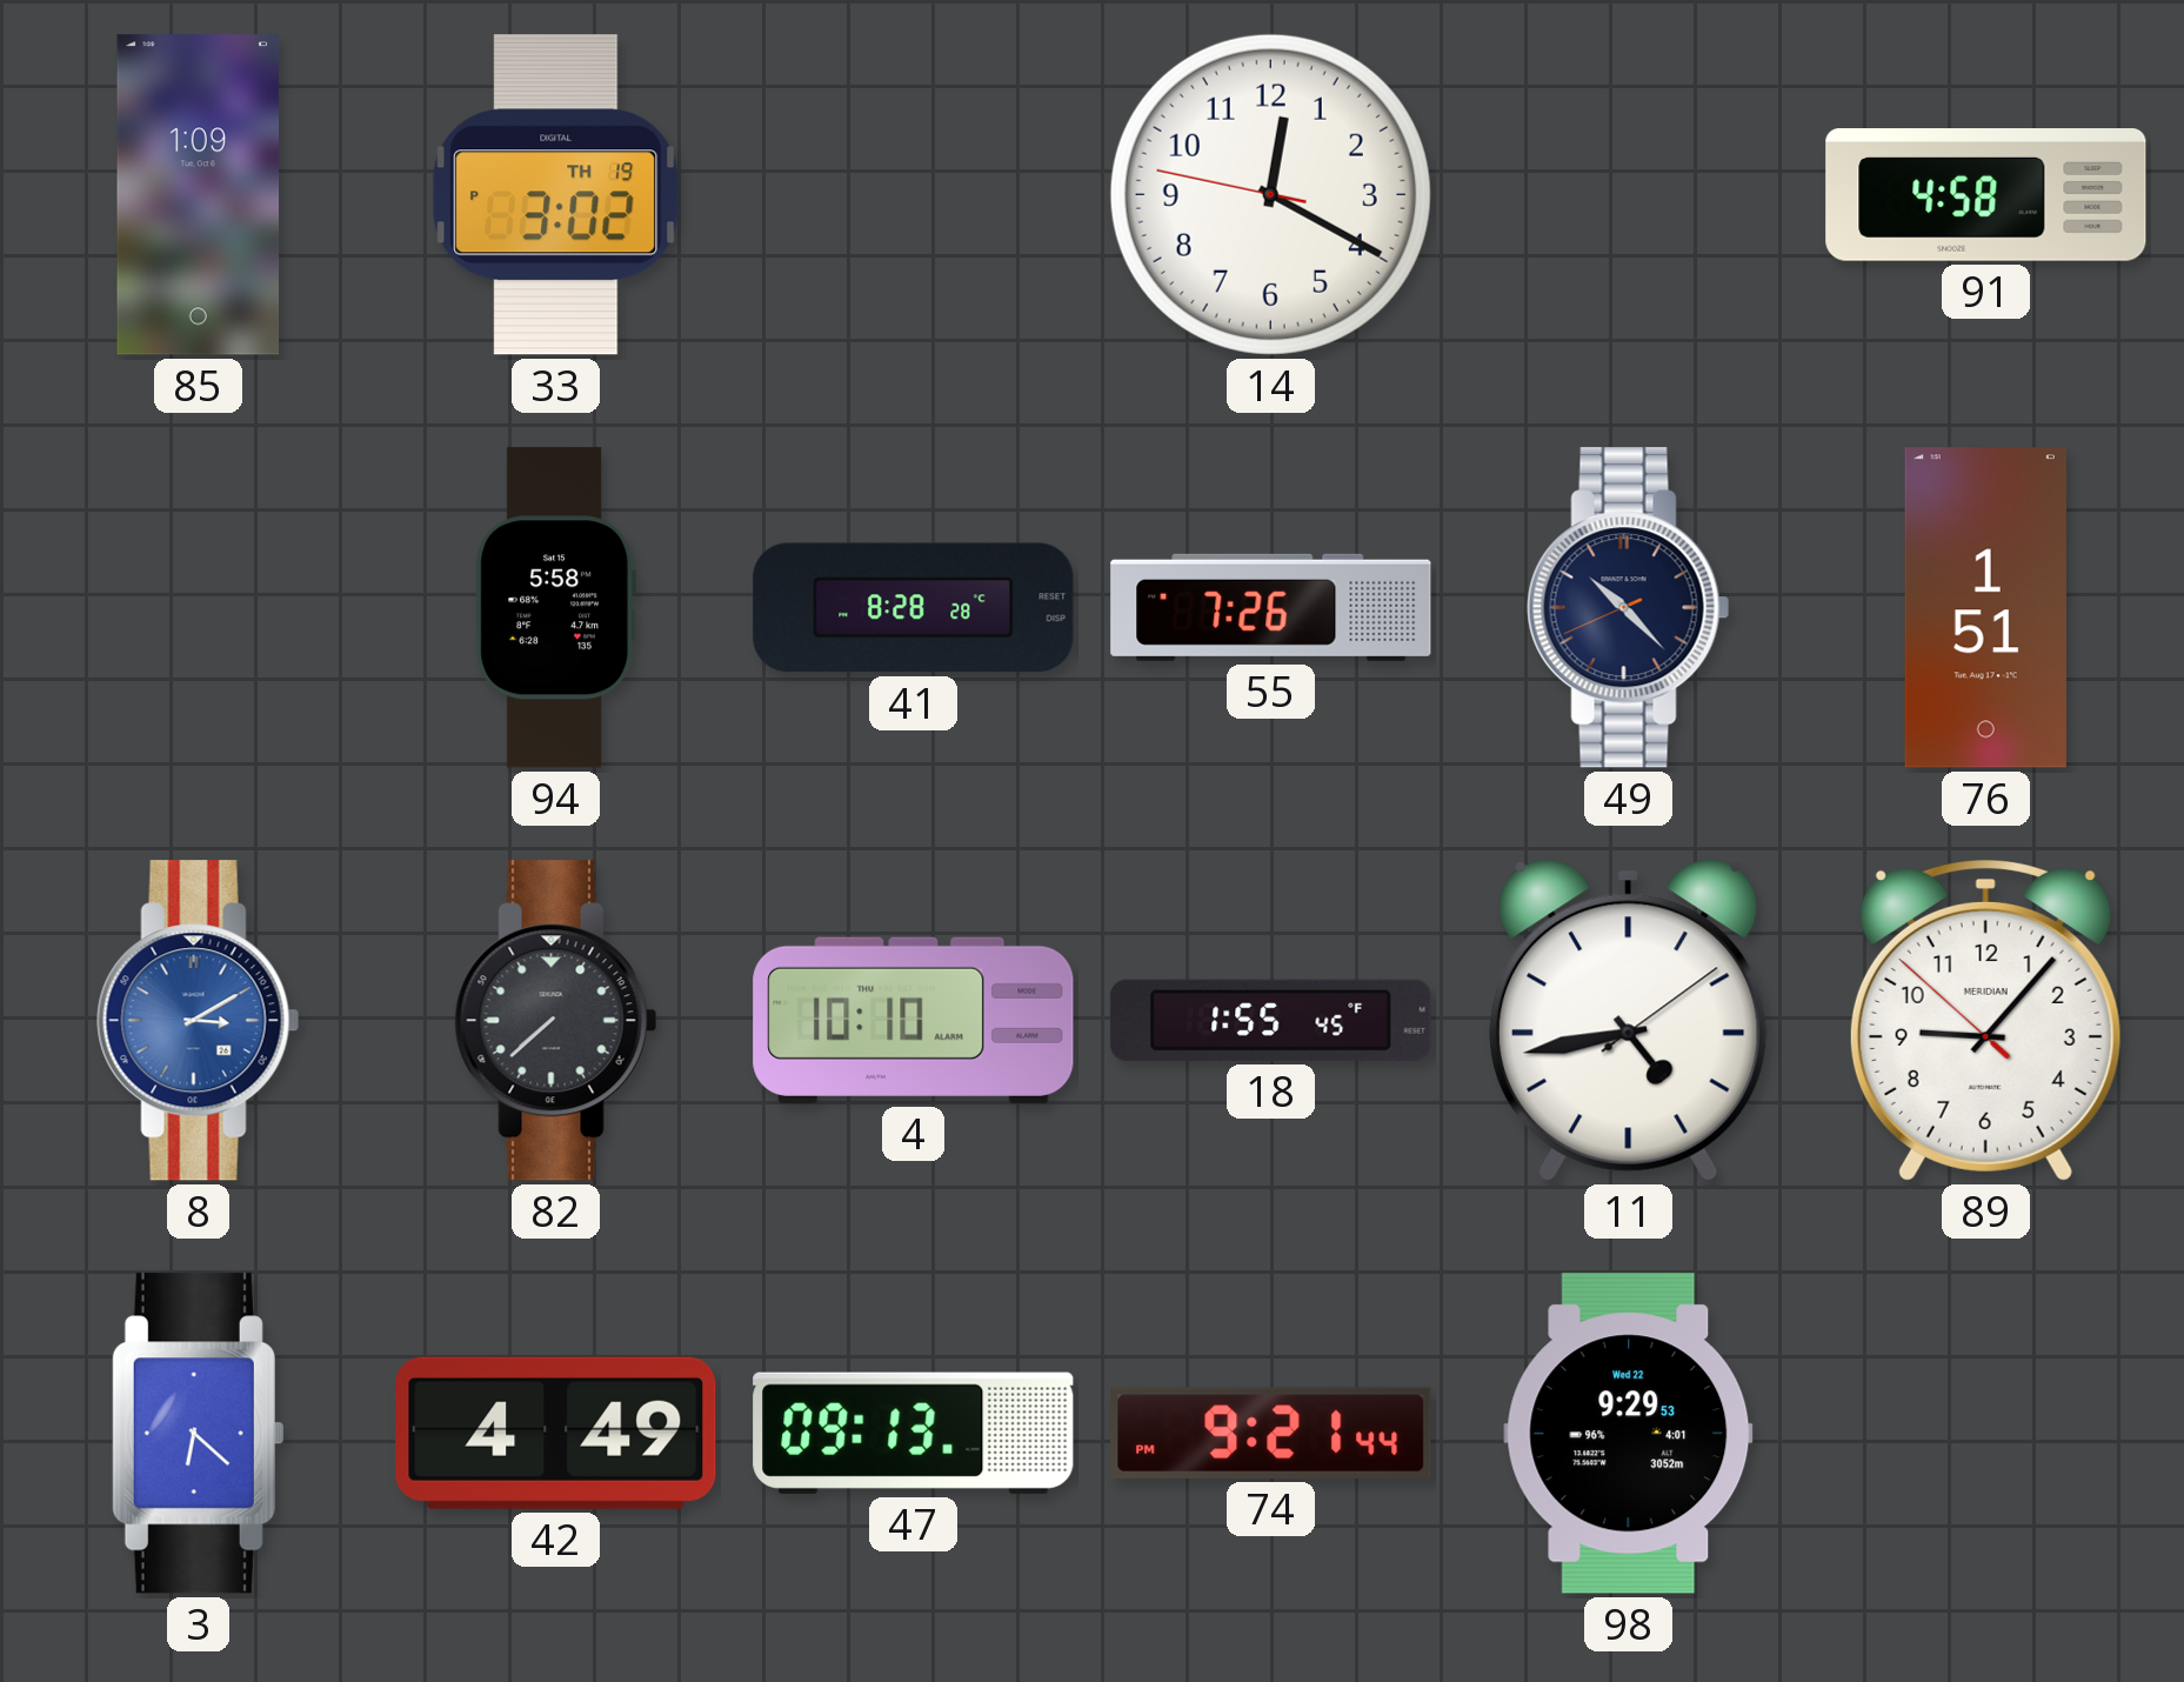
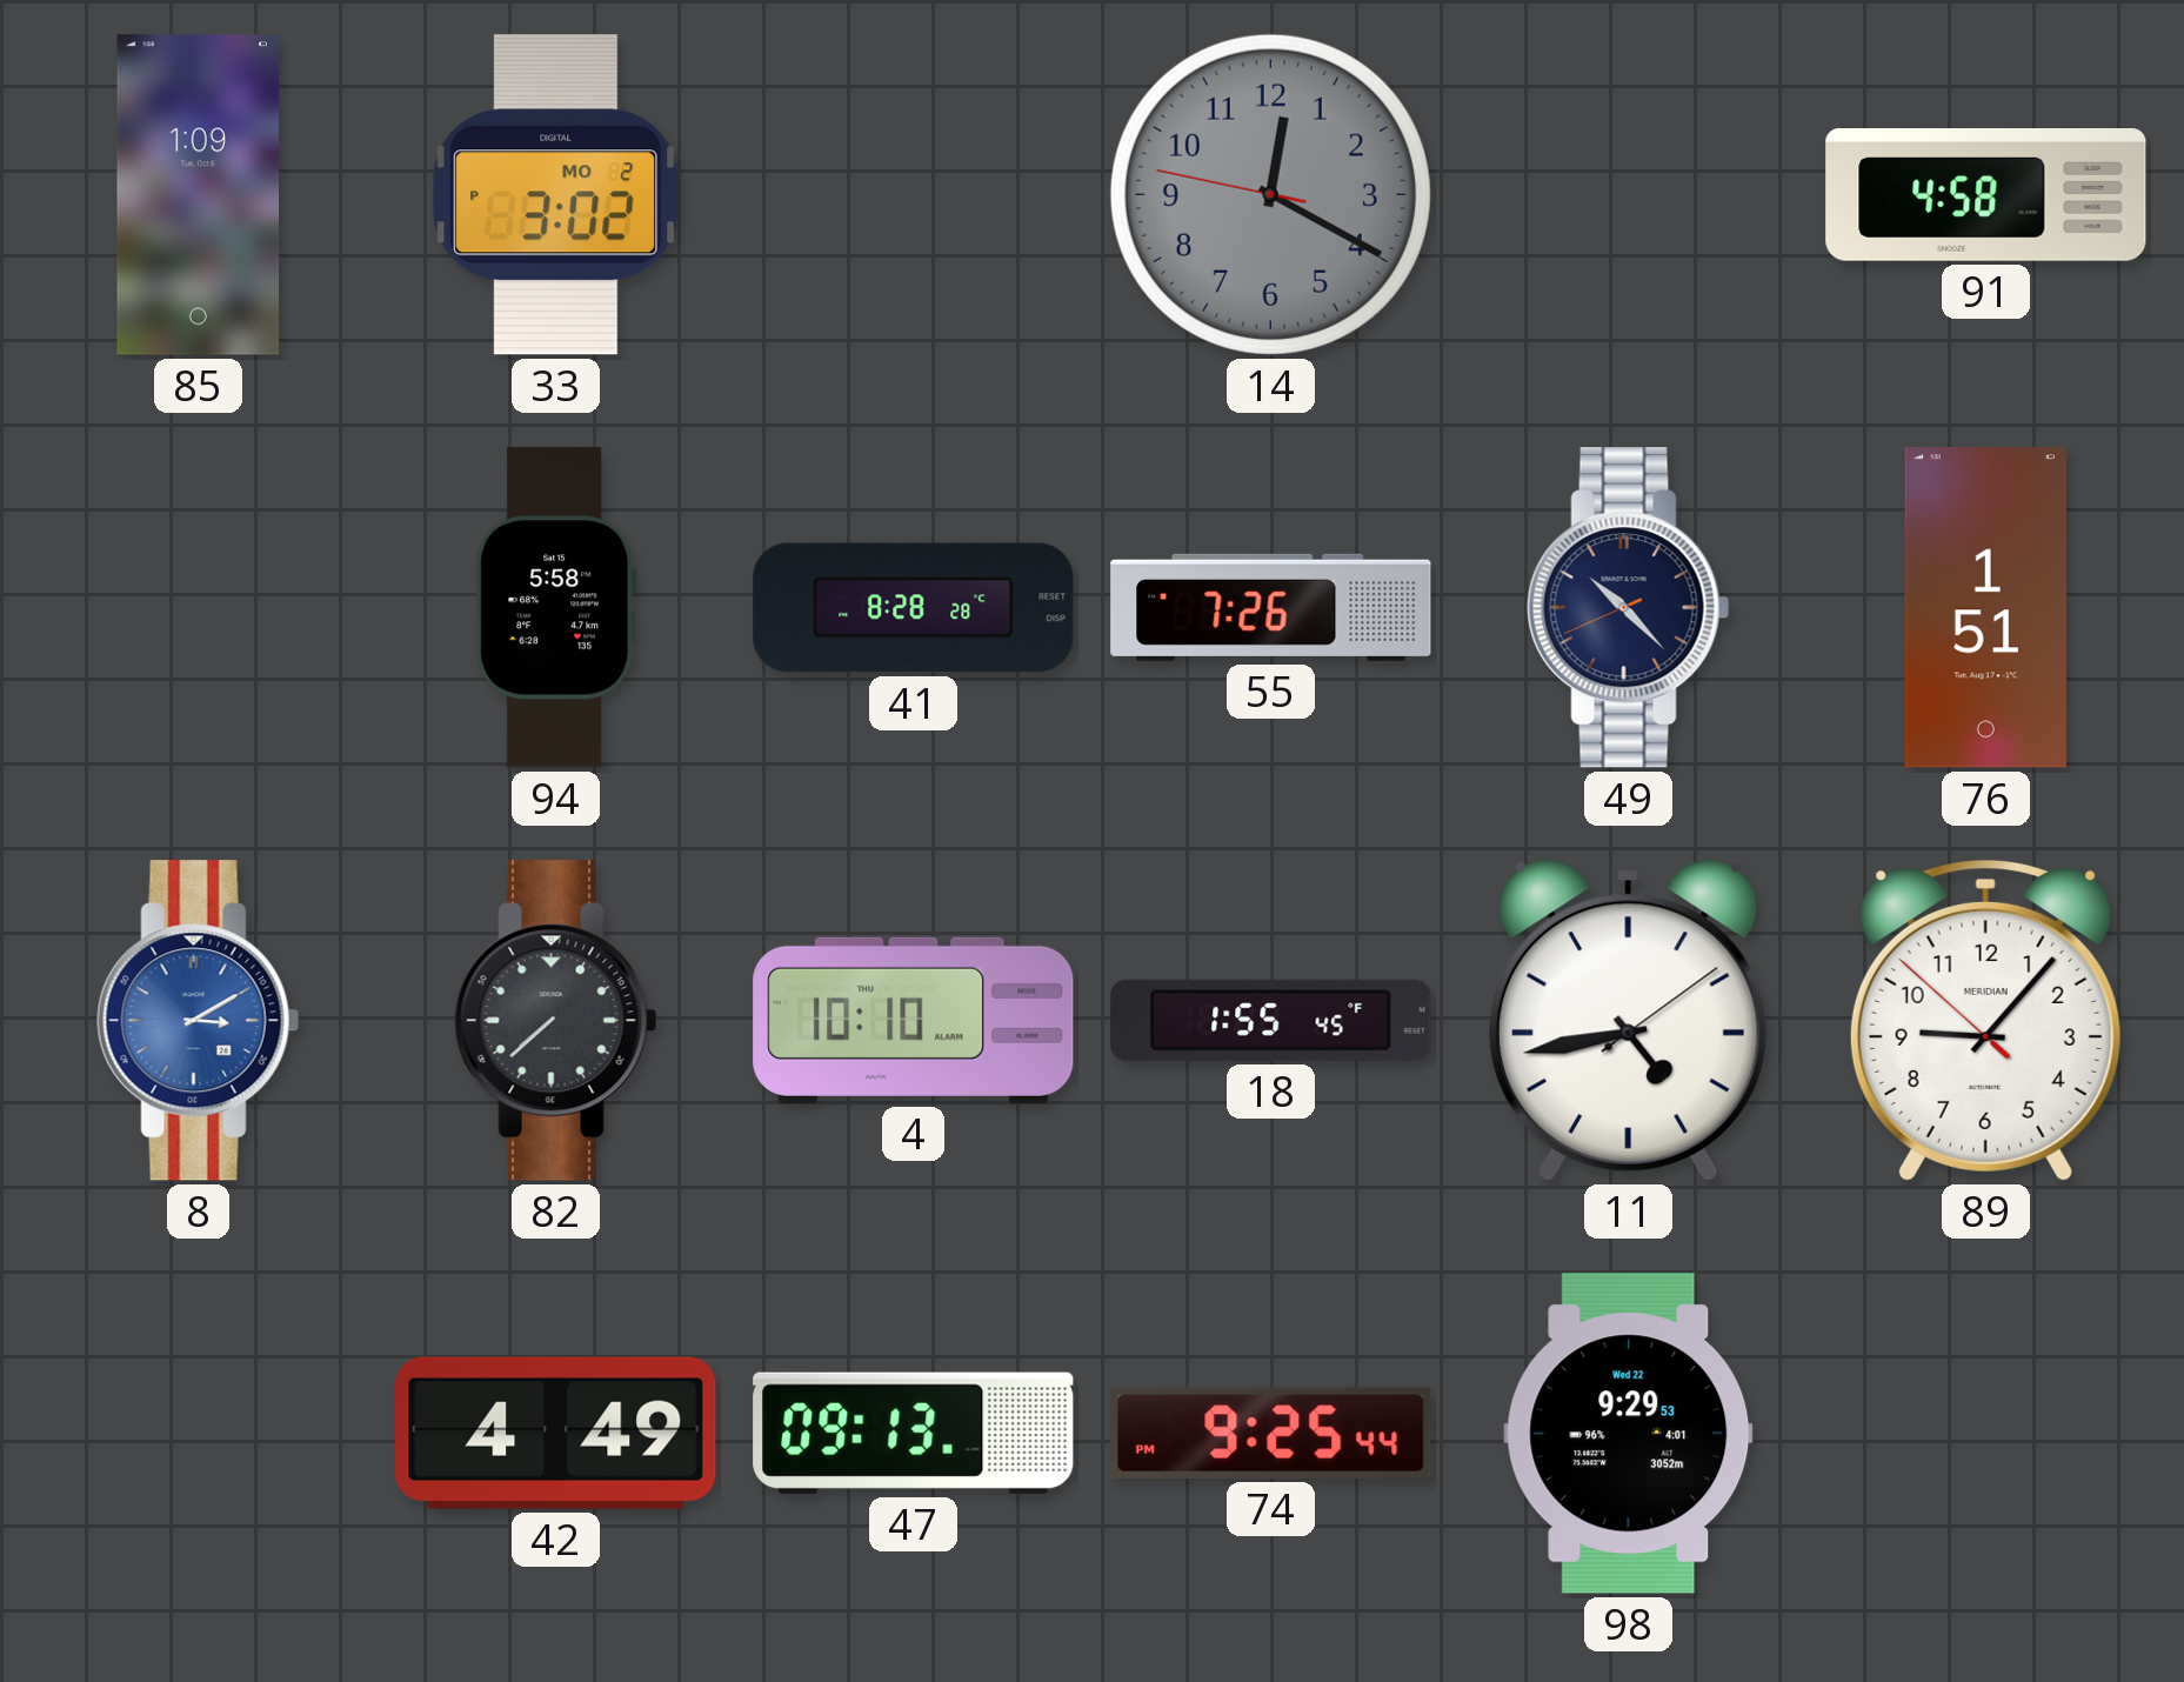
33 date: TH 19 -> MO 2 (556, 195)
14 dial: white -> grey (1270, 194)
3: 6:22 -> none (198, 1434)
74: 9:21 -> 9:25 (1271, 1433)
